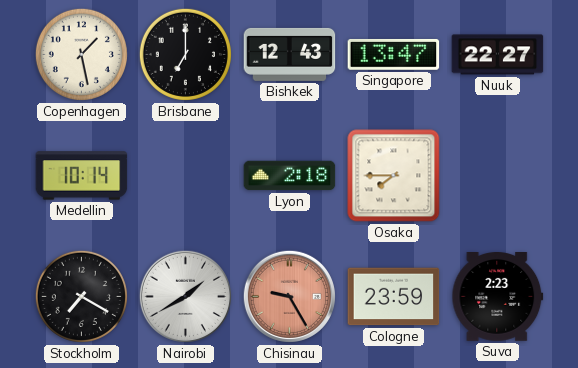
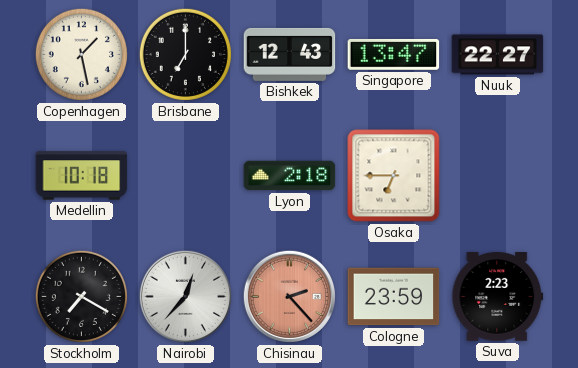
Medellin: 10:14 -> 10:18 (82, 176)
Osaka: 7:45 -> 6:45 (394, 176)
Nairobi: 1:40 -> 12:37 (185, 296)
Chisinau: 9:25 -> 2:23 (289, 296)
